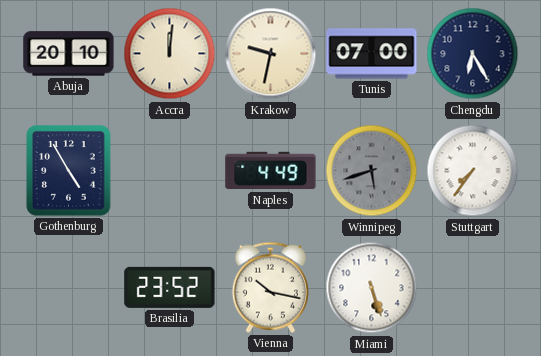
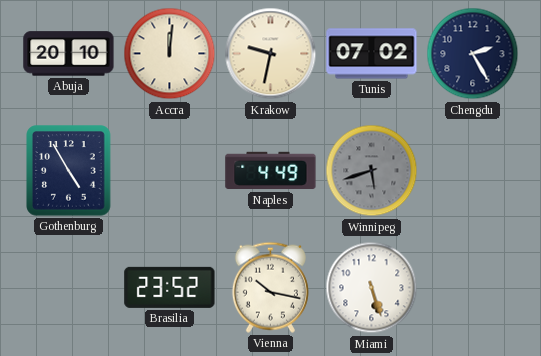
Tunis: 07:00 -> 07:02 (372, 54)
Chengdu: 6:25 -> 2:25 (473, 54)
Stuttgart: 7:36 -> none (473, 171)
